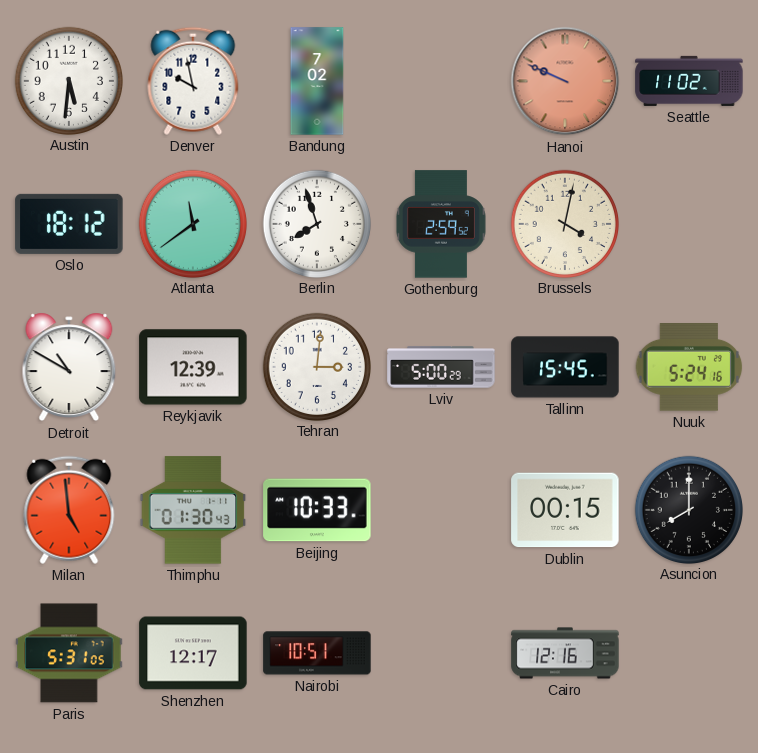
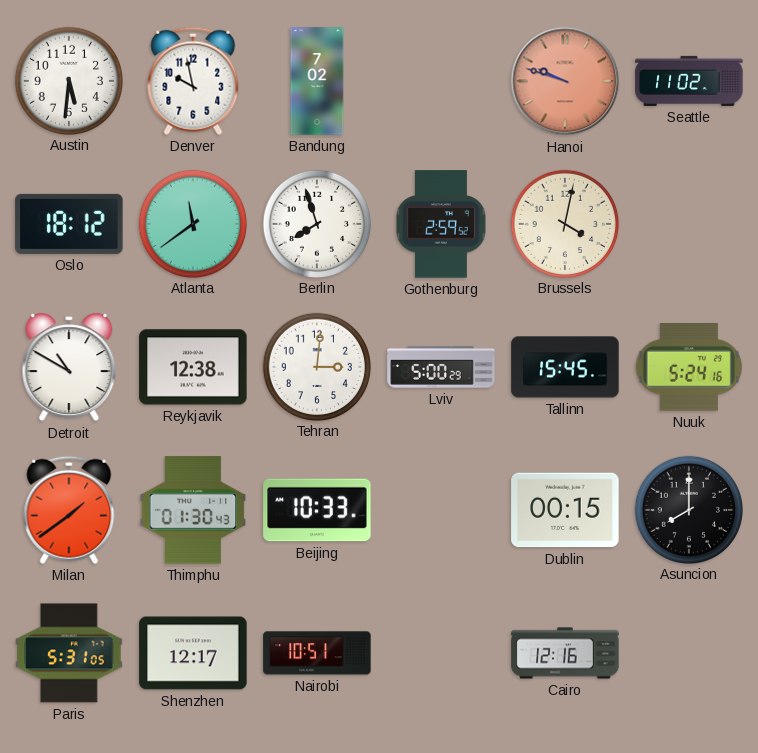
Hanoi: 9:49 -> 9:48 (565, 81)
Reykjavik: 12:39 -> 12:38 (193, 367)
Milan: 4:59 -> 1:39 (69, 510)
